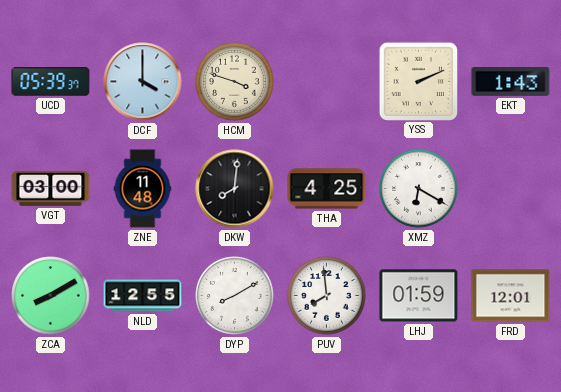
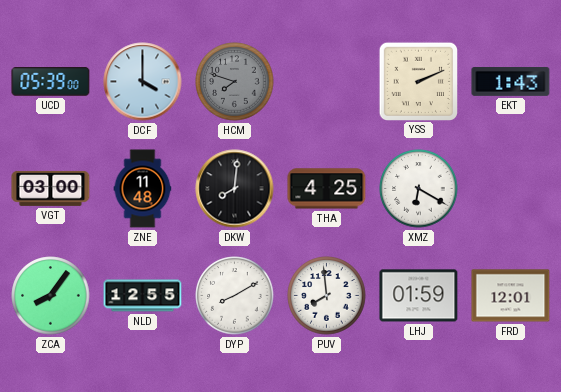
UCD: 05:39:37 -> 05:39:00 (51, 82)
HCM: 3:48 -> 7:48 (235, 82)
HCM dial: cream -> grey (235, 82)
ZCA: 8:10 -> 8:06 (51, 296)
